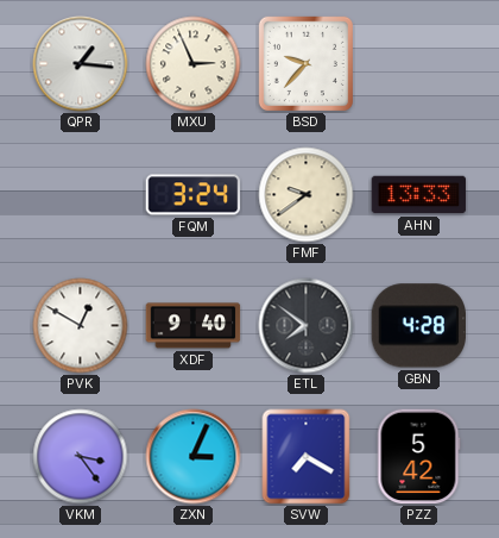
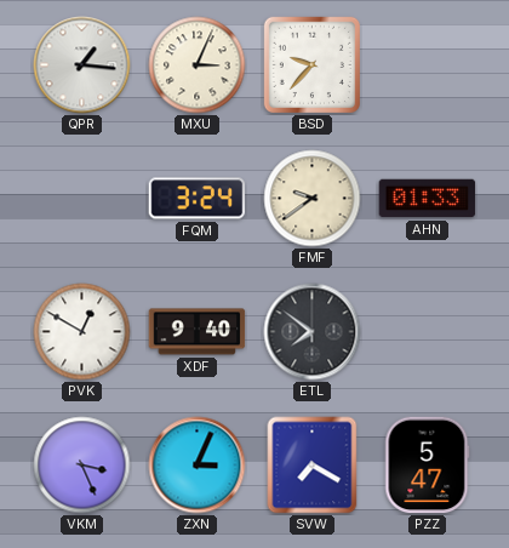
MXU: 2:56 -> 3:04 (198, 65)
AHN: 13:33 -> 01:33 (428, 199)
GBN: 4:28 -> none (419, 326)
VKM: 3:24 -> 3:26 (82, 466)
PZZ: 5:42 -> 5:47 (427, 466)
